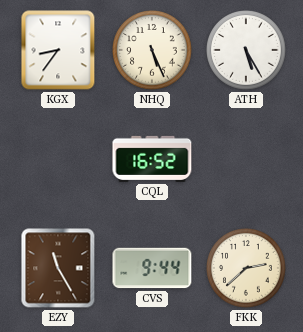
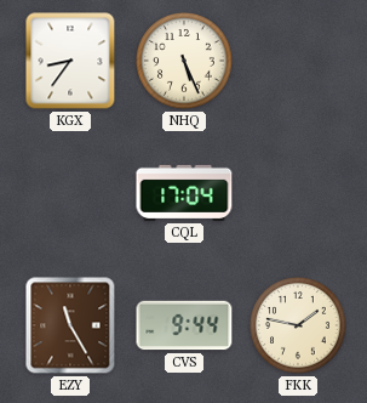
ATH: 5:25 -> none (247, 51)
CQL: 16:52 -> 17:04 (184, 193)
FKK: 2:38 -> 1:47 (299, 327)
